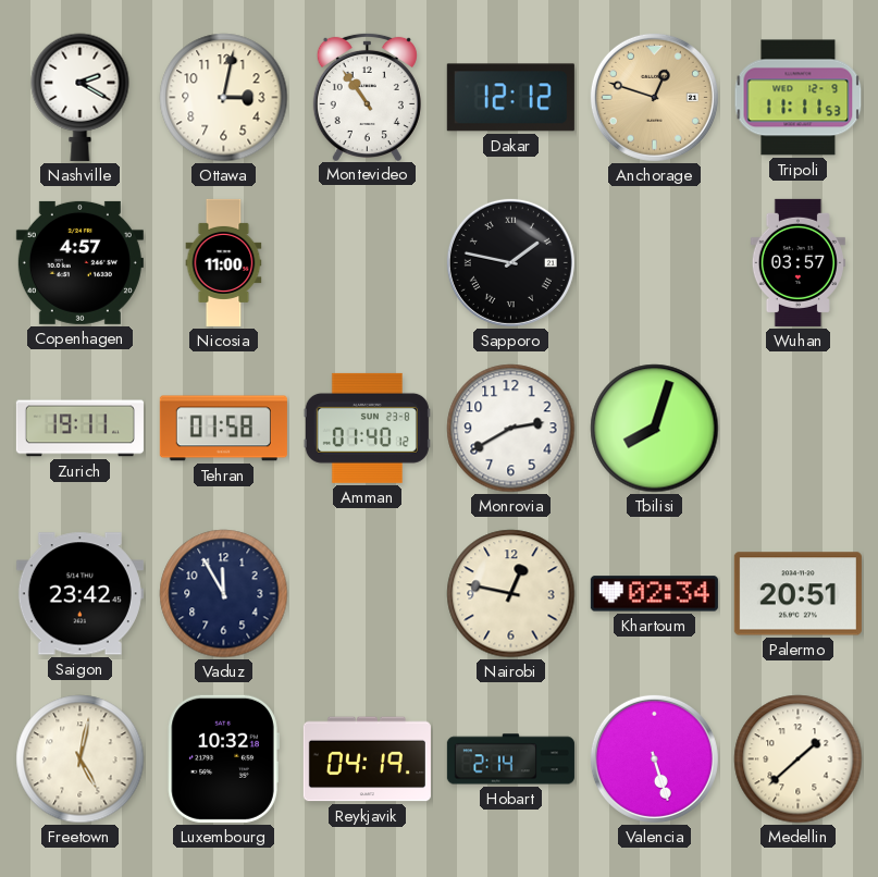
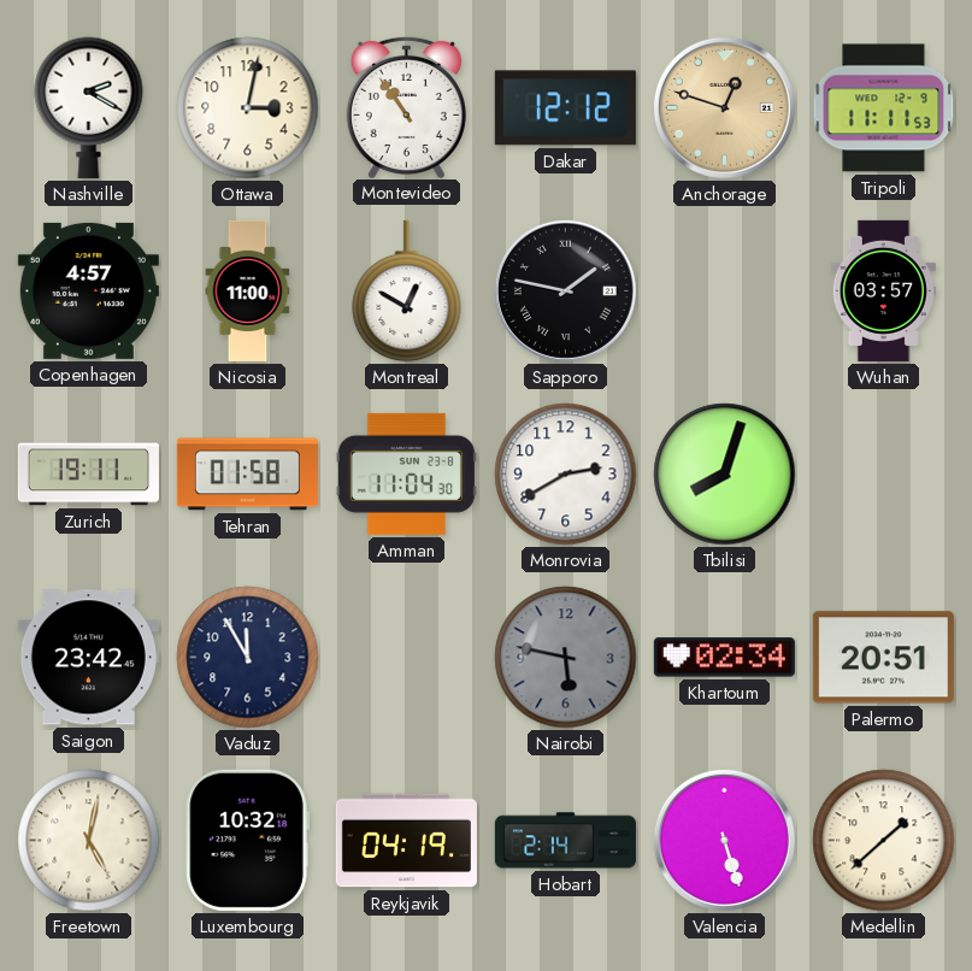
Montreal: none -> 12:50 (407, 292)
Amman: 01:40 -> 11:04 (406, 473)
Nairobi: 12:47 -> 5:47 (566, 658)
Nairobi dial: cream -> grey (566, 658)
